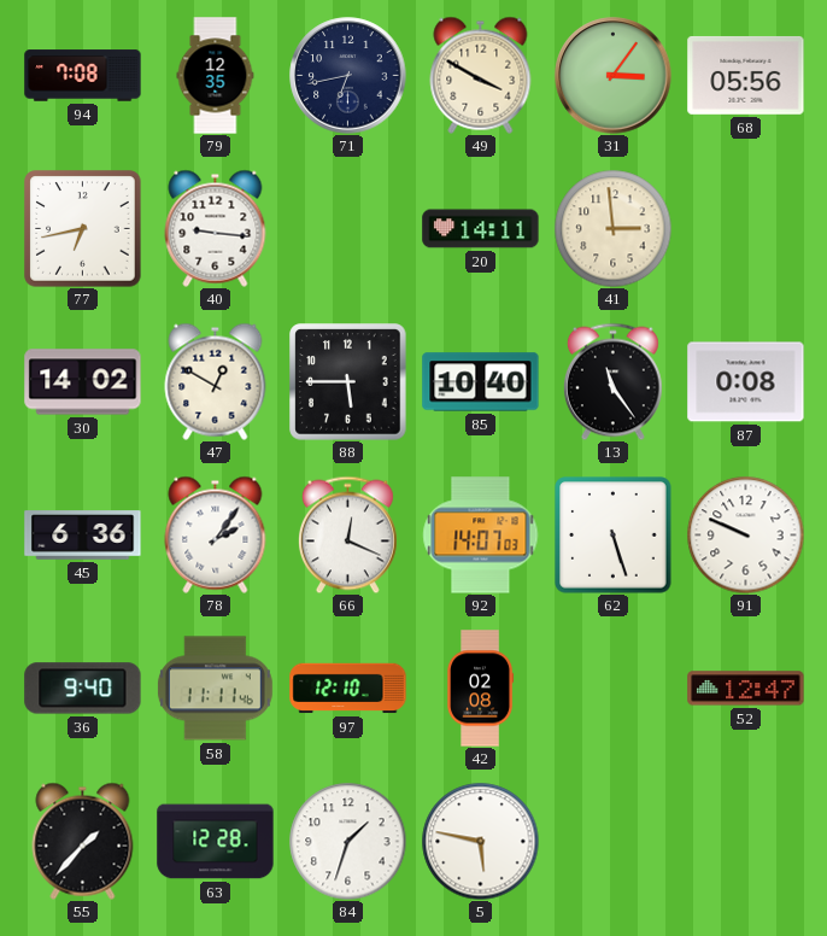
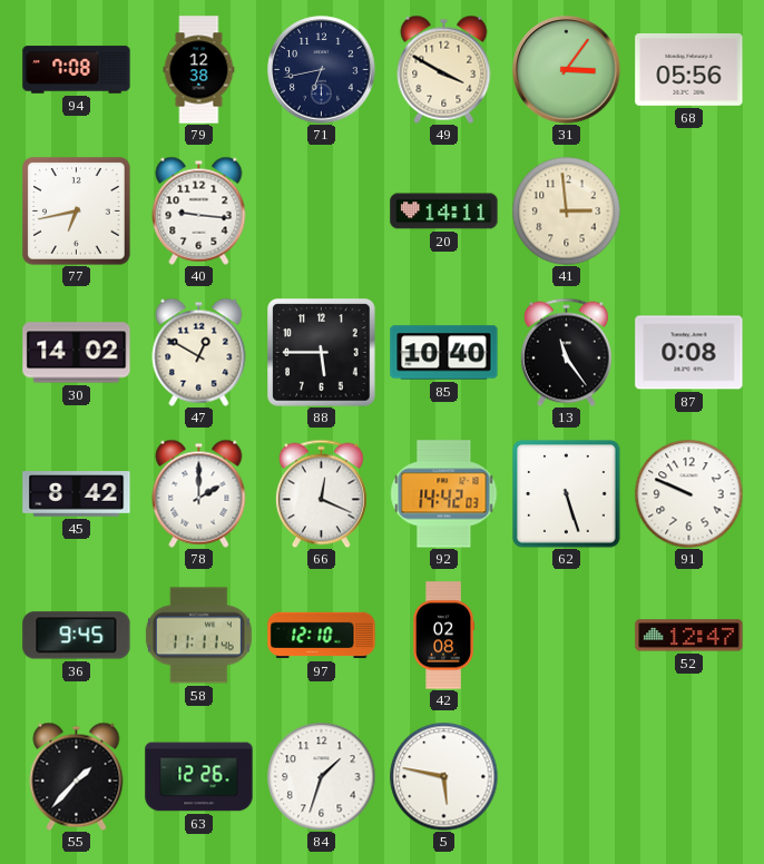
79: 12:35 -> 12:38 (199, 70)
45: 6:36 -> 8:42 (77, 494)
78: 2:06 -> 2:00 (199, 493)
92: 14:07 -> 14:42 (444, 494)
36: 9:40 -> 9:45 (77, 636)
63: 12:28 -> 12:26 (199, 777)
